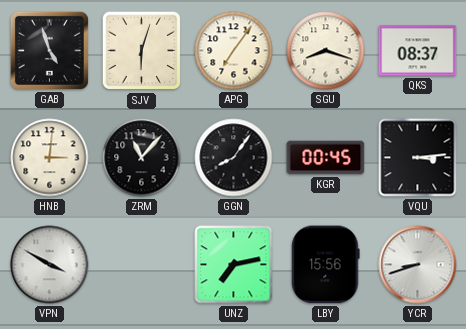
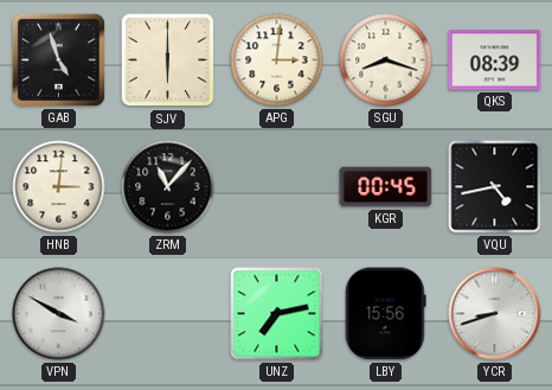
SJV: 6:03 -> 6:00 (168, 60)
APG: 7:06 -> 3:01 (277, 60)
QKS: 08:37 -> 08:39 (495, 60)
GGN: 8:06 -> none (234, 158)
VQU: 3:14 -> 4:43 (495, 187)
